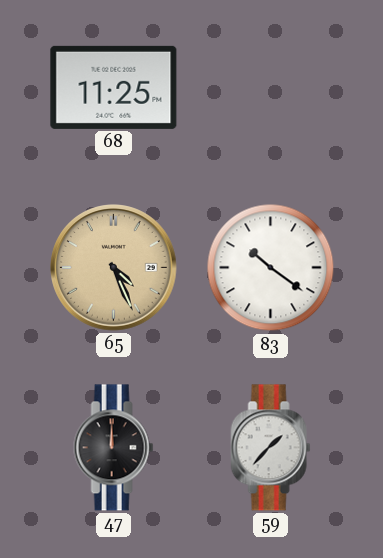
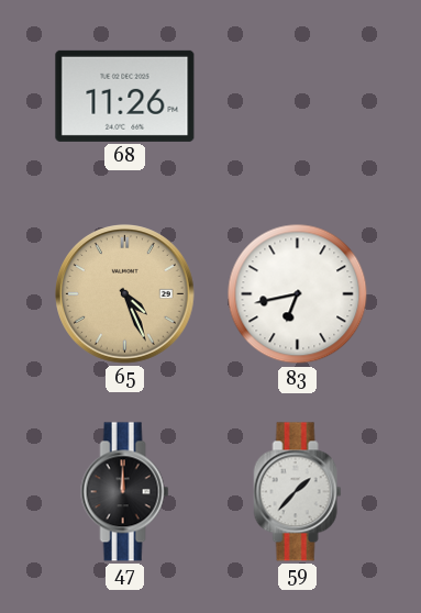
68: 11:25 -> 11:26 (125, 96)
83: 10:21 -> 6:43 (298, 294)
